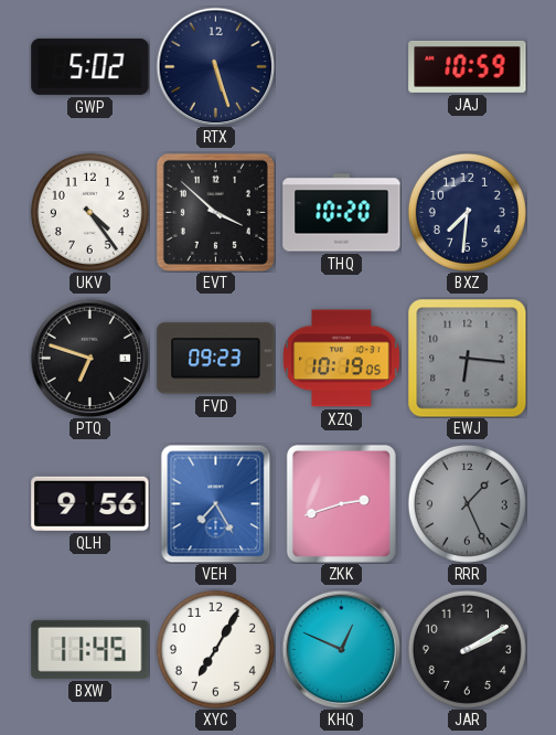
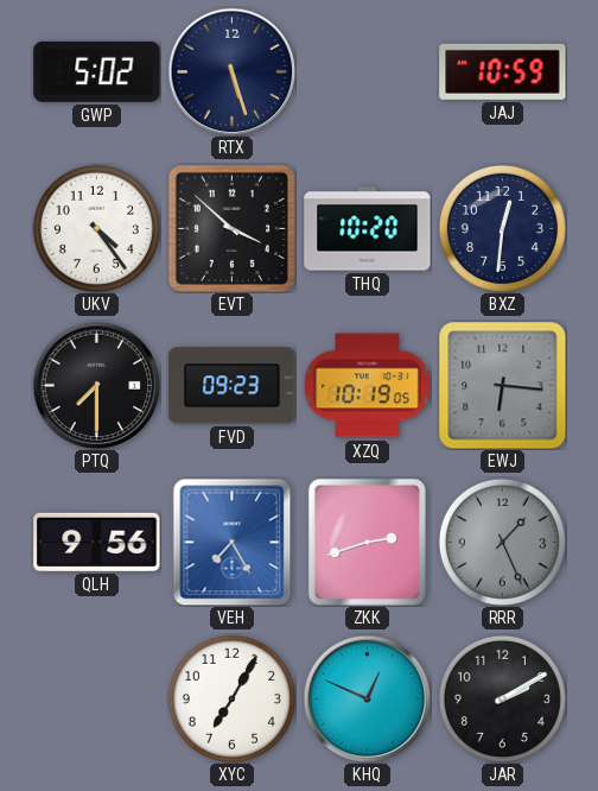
BXZ: 7:31 -> 12:31 (502, 228)
PTQ: 6:48 -> 7:30 (96, 385)
BXW: 11:45 -> none (90, 649)
